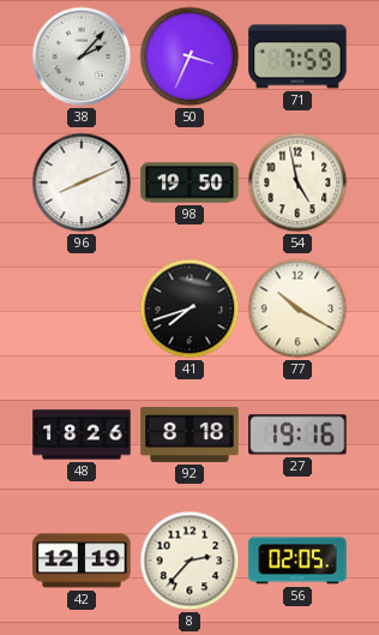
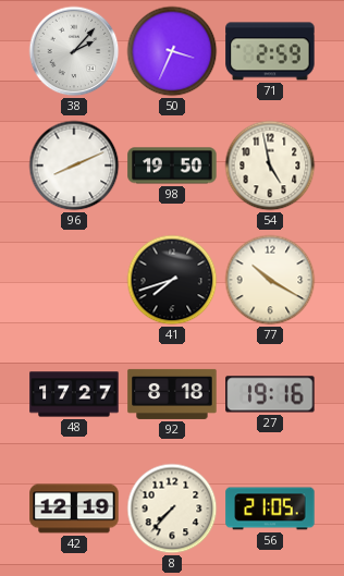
71: 7:59 -> 2:59 (270, 51)
48: 18:26 -> 17:27 (74, 394)
8: 2:37 -> 7:37 (172, 508)
56: 02:05 -> 21:05 (270, 508)
